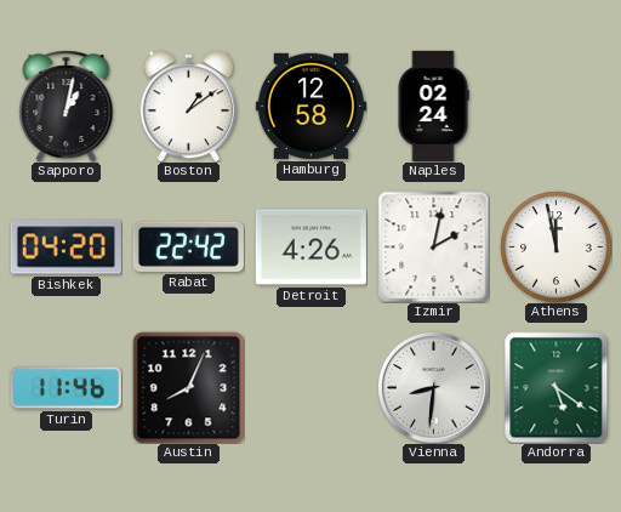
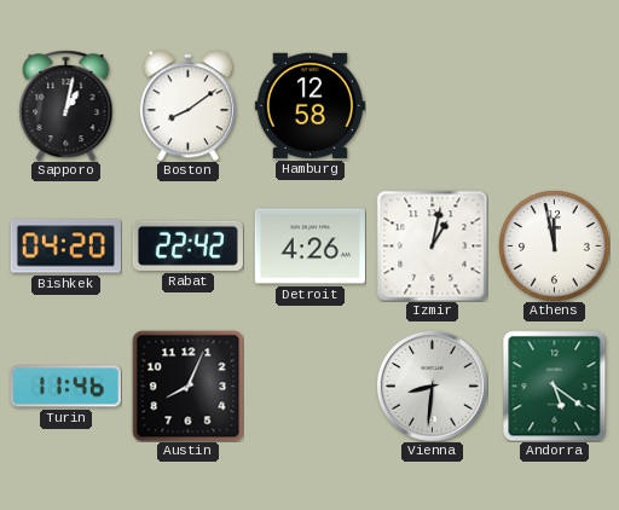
Boston: 1:09 -> 8:09 (187, 105)
Naples: 02:24 -> none (433, 106)
Izmir: 2:02 -> 1:02 (432, 245)
